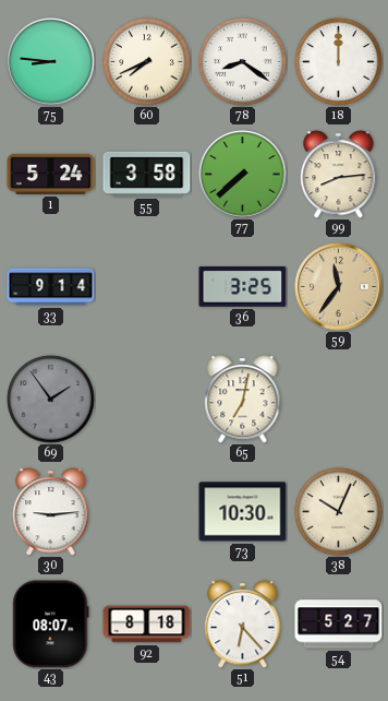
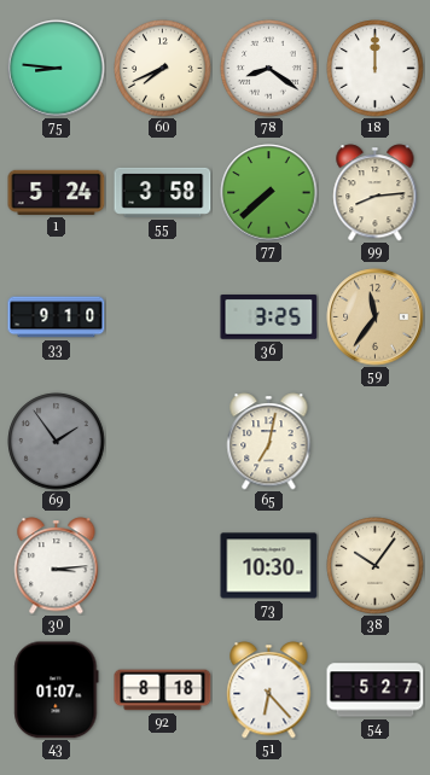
33: 9:14 -> 9:10 (57, 317)
30: 9:14 -> 3:14 (57, 566)
38: 10:04 -> 10:06 (376, 566)
43: 08:07 -> 01:07 (57, 690)
